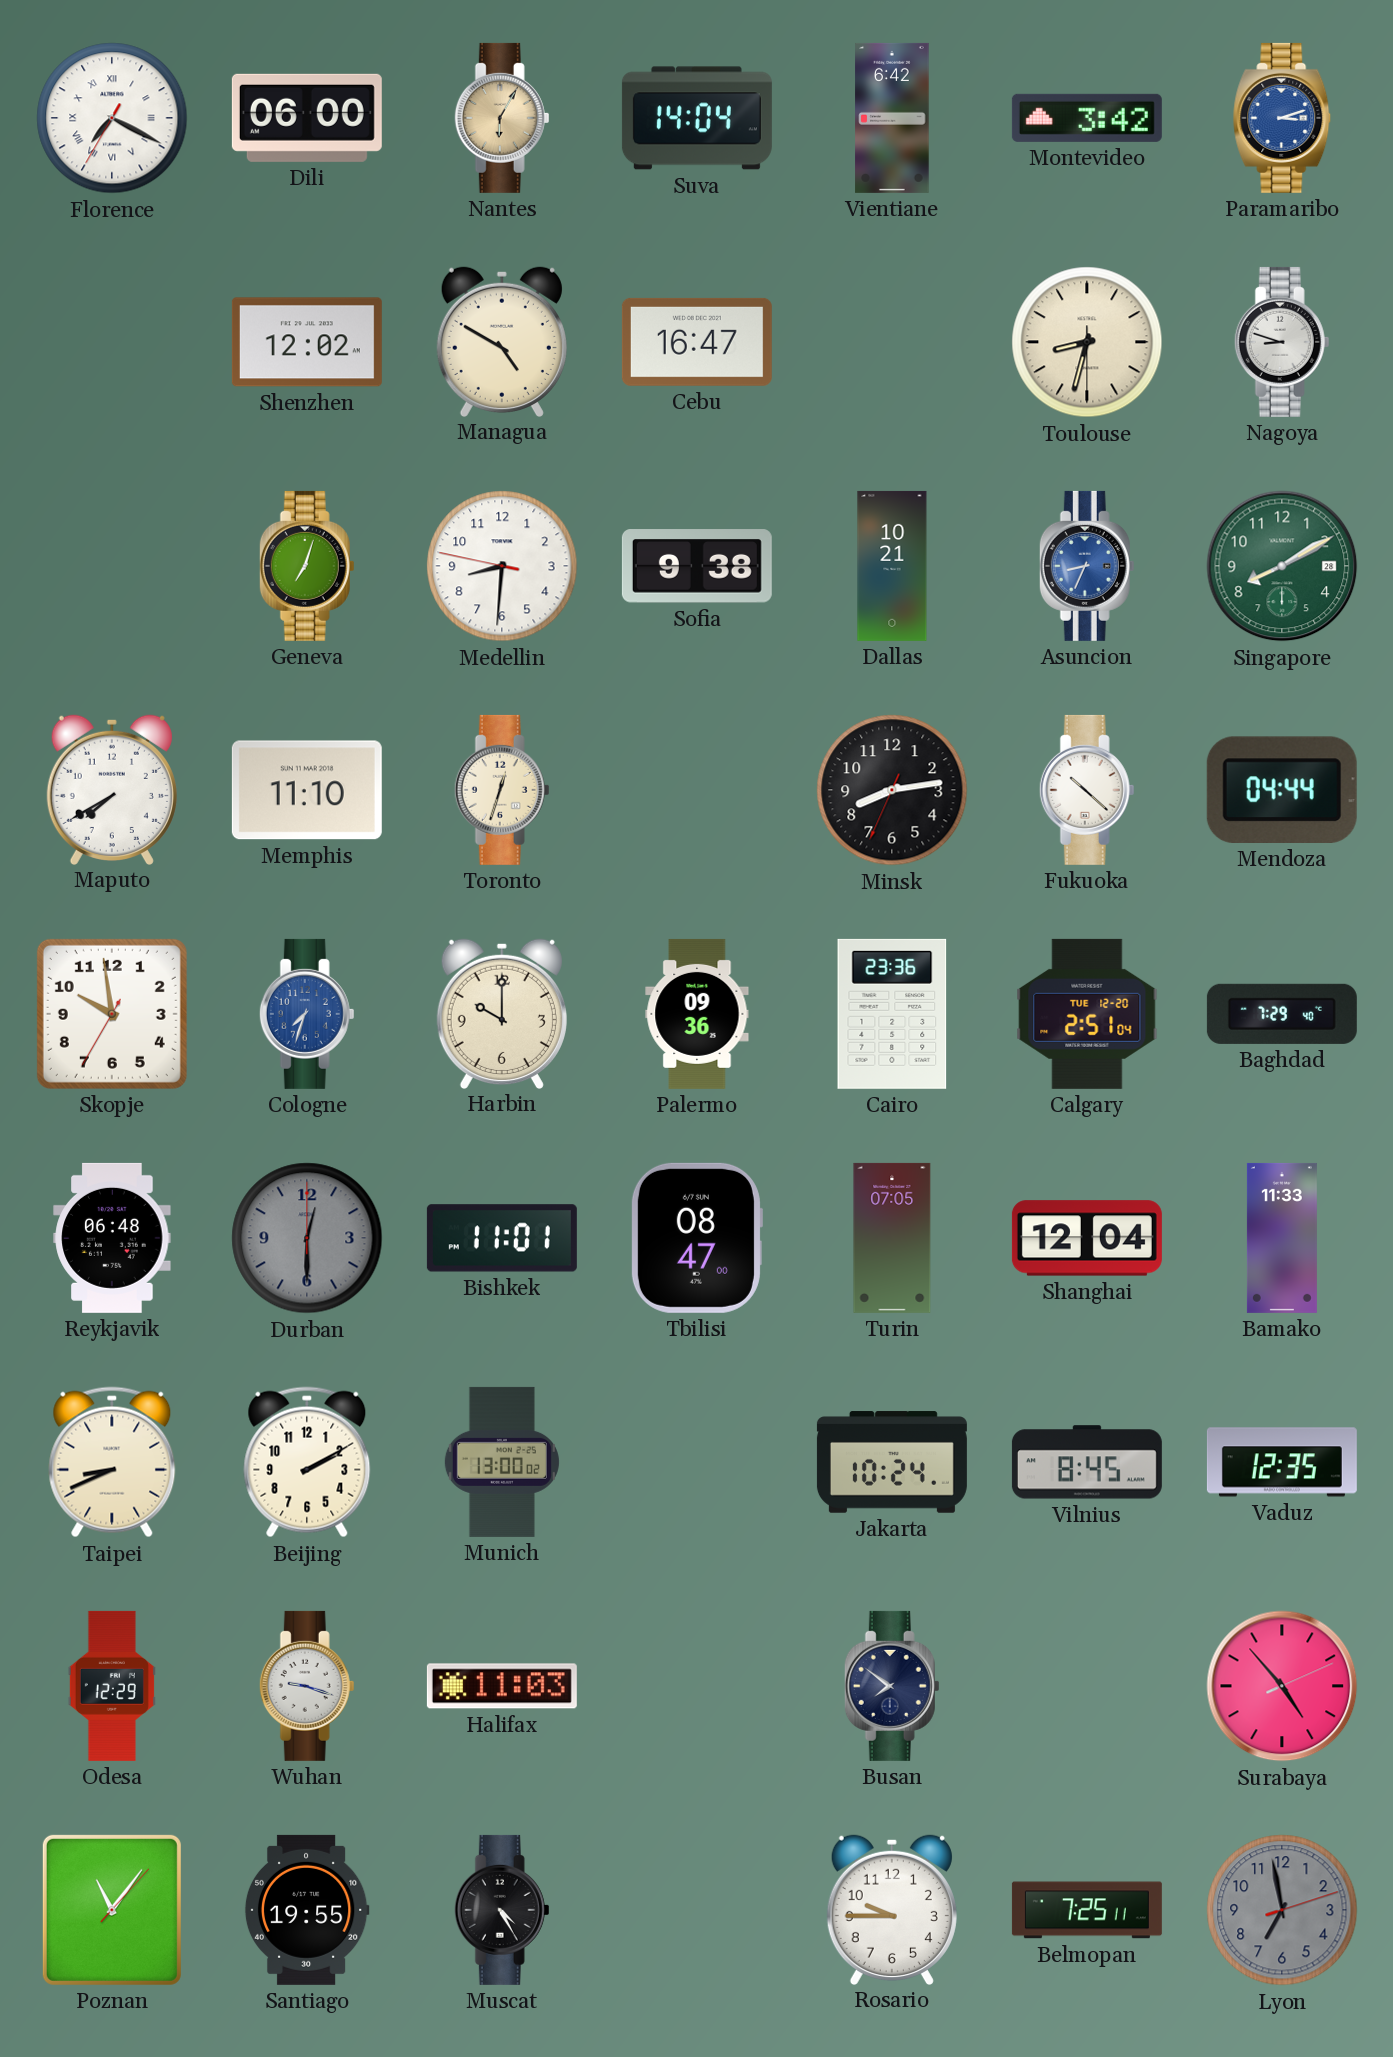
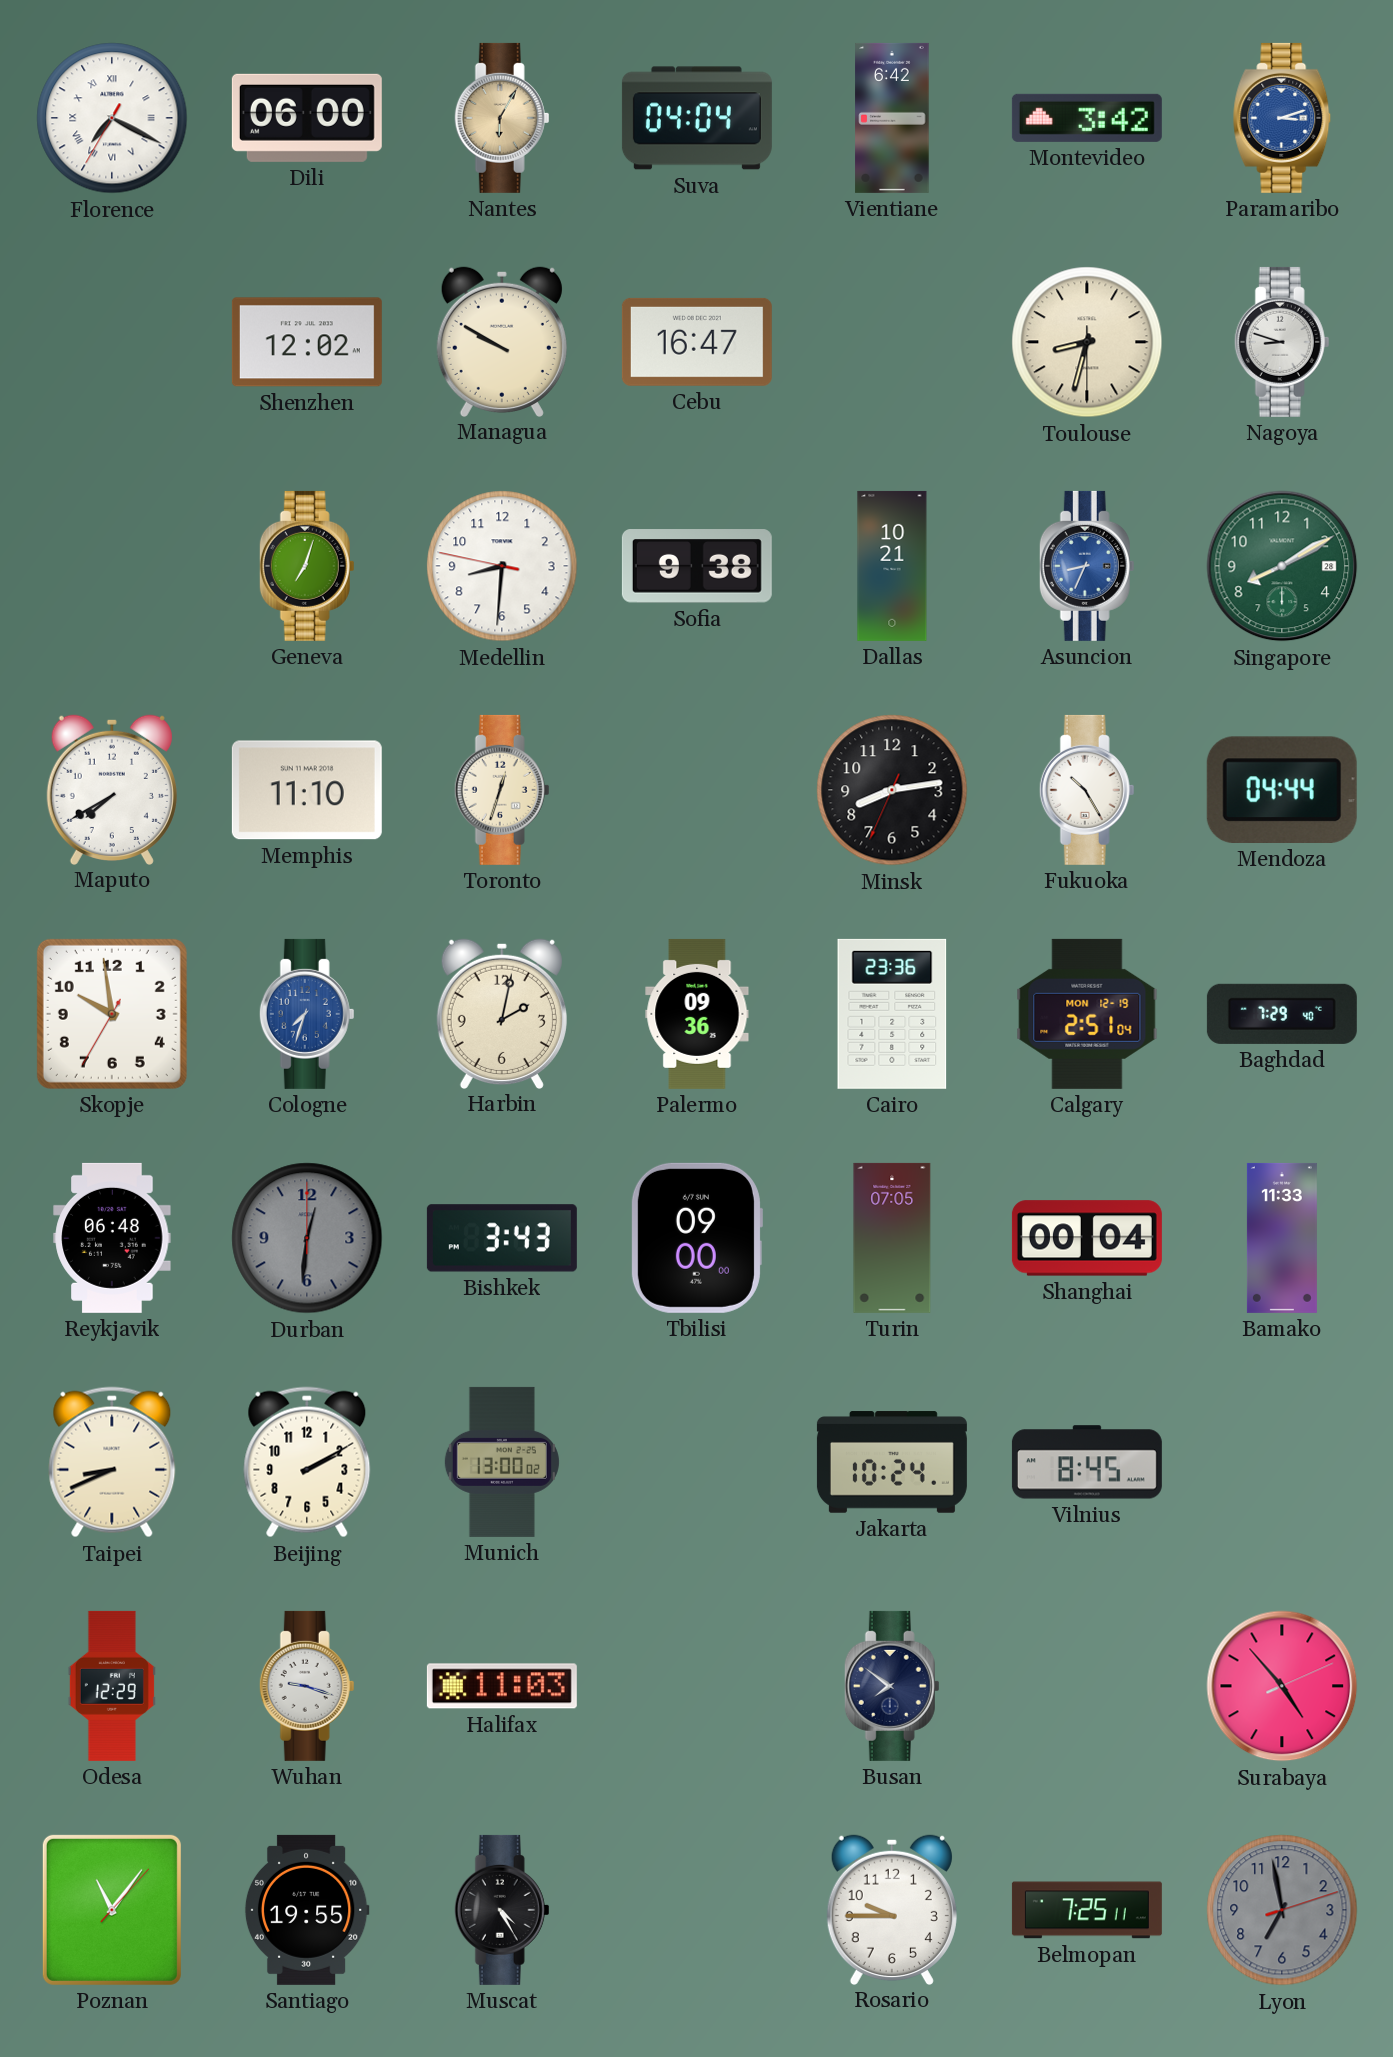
Suva: 14:04 -> 04:04 (697, 118)
Managua: 4:50 -> 9:50 (502, 341)
Fukuoka: 10:22 -> 10:25 (1087, 790)
Harbin: 10:00 -> 2:02 (502, 1013)
Calgary date: TUE 12-20 -> MON 12-19 (1087, 1014)
Durban: 12:30 -> 12:31 (307, 1238)
Bishkek: 11:01 -> 3:43 (502, 1238)
Tbilisi: 08:47 -> 09:00 (696, 1238)
Shanghai: 12:04 -> 00:04 (1087, 1238)
Vaduz: 12:35 -> none (1282, 1462)
